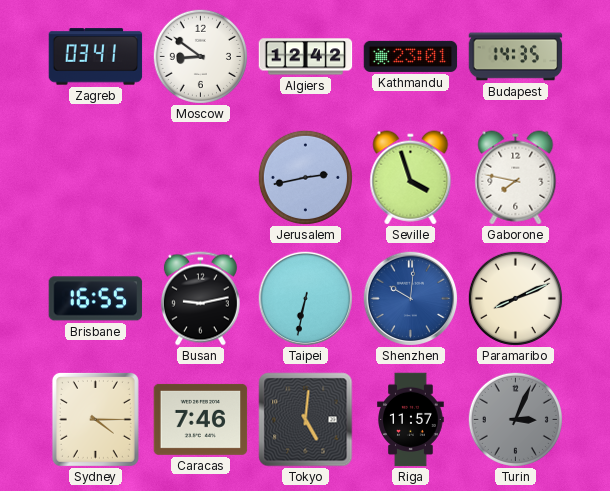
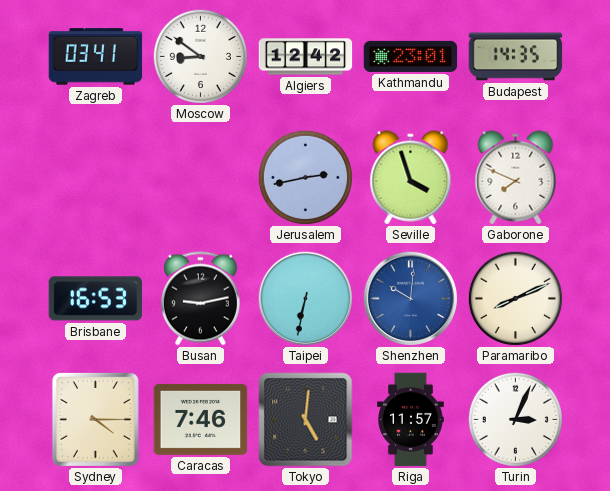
Gaborone: 7:47 -> 7:49 (516, 178)
Brisbane: 16:55 -> 16:53 (96, 299)
Turin dial: grey -> white (515, 419)
